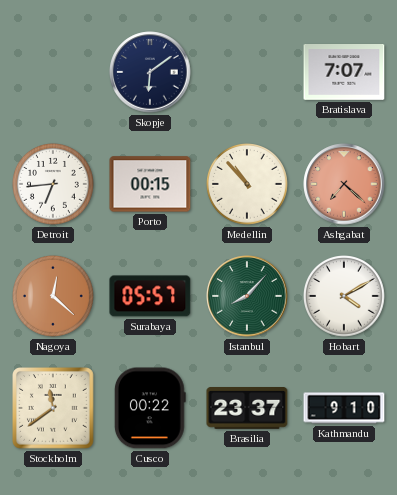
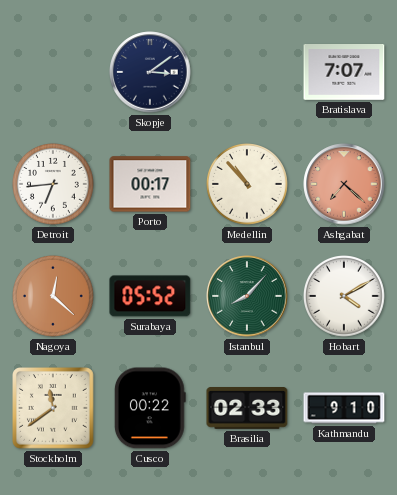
Skopje: 6:09 -> 3:09 (150, 72)
Porto: 00:15 -> 00:17 (150, 184)
Surabaya: 05:57 -> 05:52 (150, 296)
Brasilia: 23:37 -> 02:33 (247, 409)
